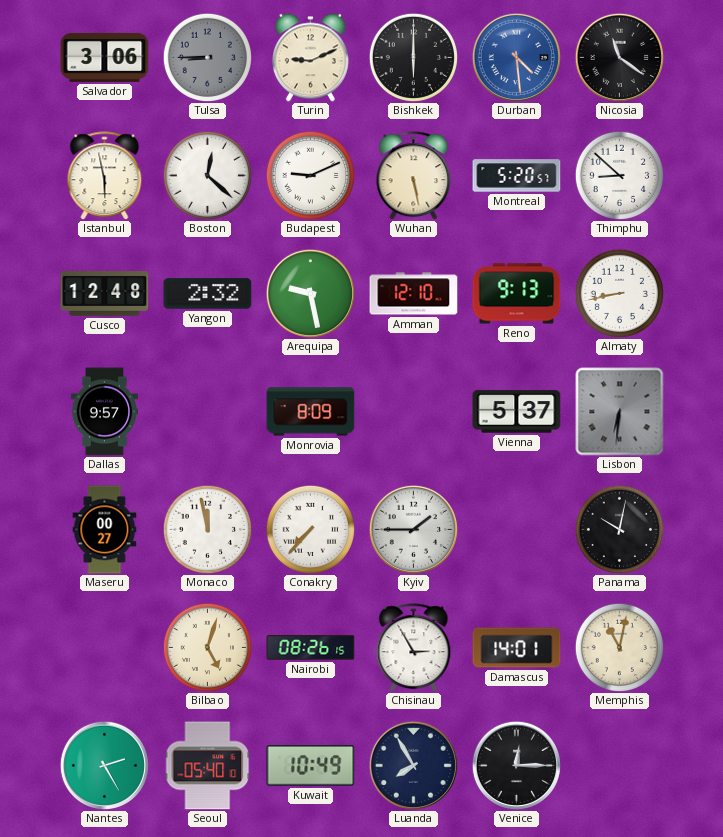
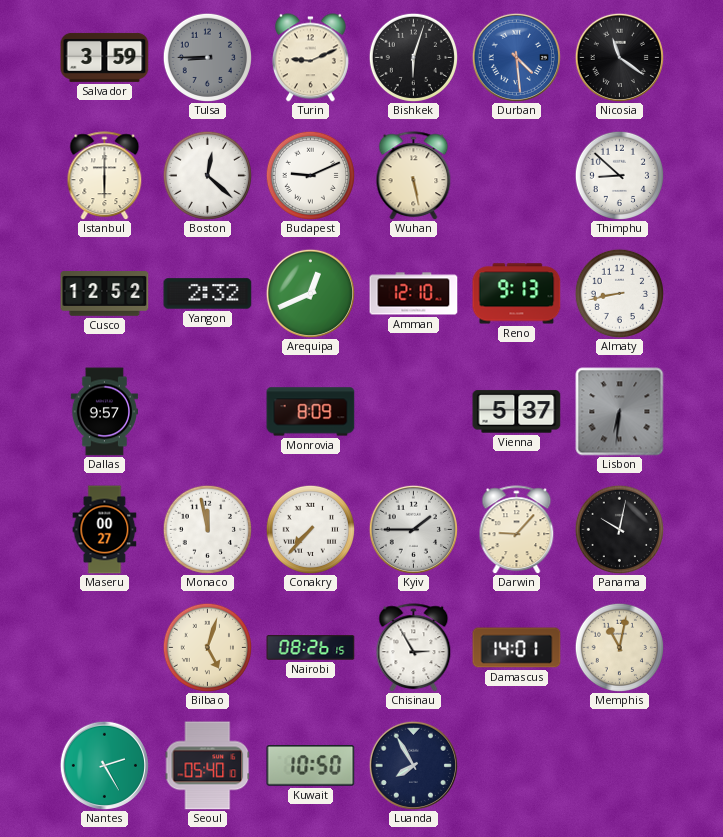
Salvador: 3:06 -> 3:59 (105, 57)
Bishkek: 6:00 -> 6:03 (413, 57)
Istanbul: 5:58 -> 6:00 (105, 176)
Montreal: 5:20 -> none (517, 176)
Cusco: 12:48 -> 12:52 (105, 294)
Arequipa: 9:28 -> 12:41 (310, 293)
Darwin: none -> 9:07 (517, 530)
Kuwait: 10:49 -> 10:50 (311, 766)
Venice: 12:15 -> none (516, 765)
